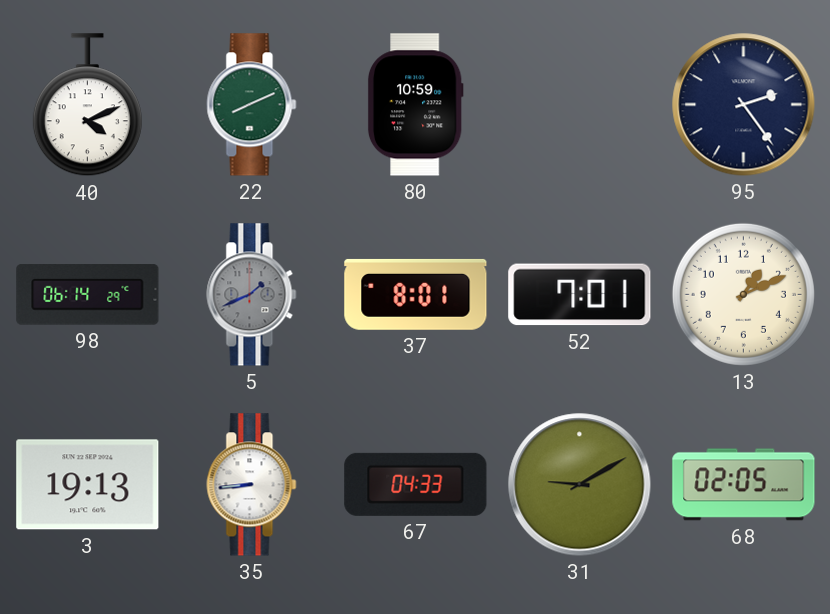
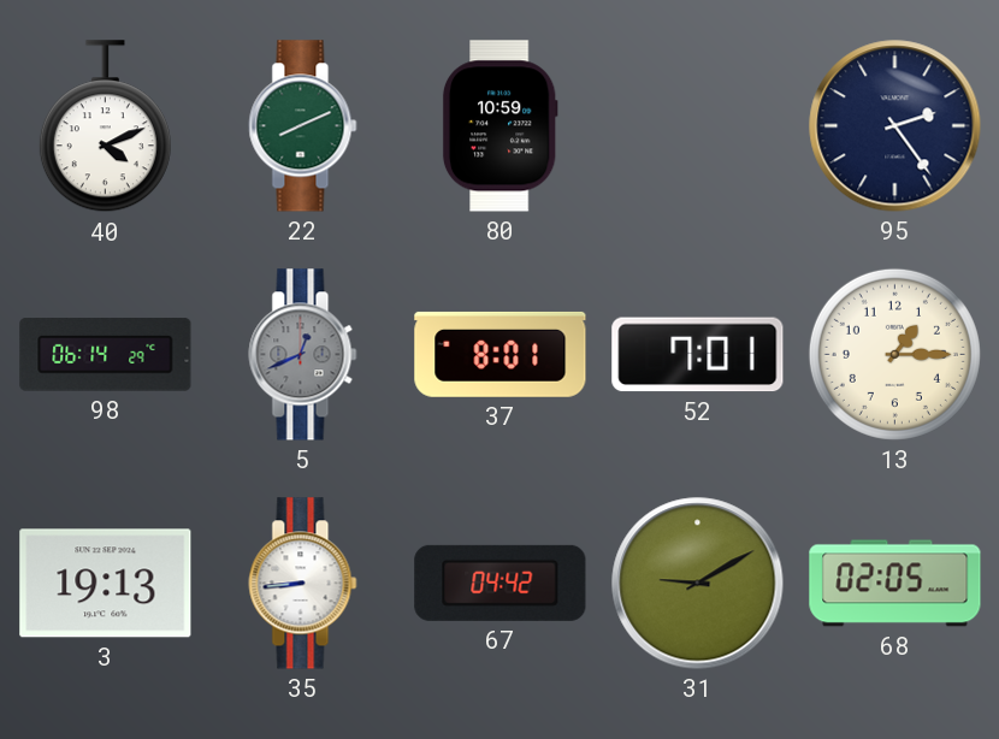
5: 1:41 -> 12:41 (303, 355)
13: 1:11 -> 1:15 (894, 354)
67: 04:33 -> 04:42 (501, 583)
